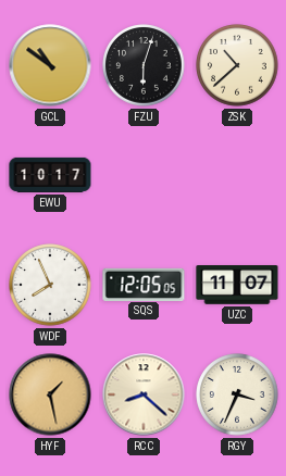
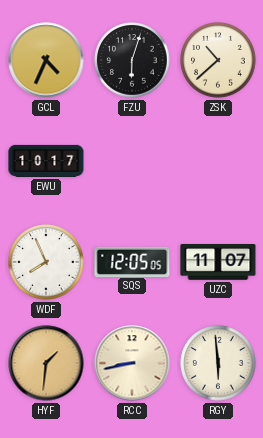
GCL: 10:51 -> 4:34 (46, 60)
HYF: 1:28 -> 1:31 (46, 363)
RCC: 8:22 -> 8:43 (132, 363)
RGY: 3:34 -> 5:59 (218, 363)
